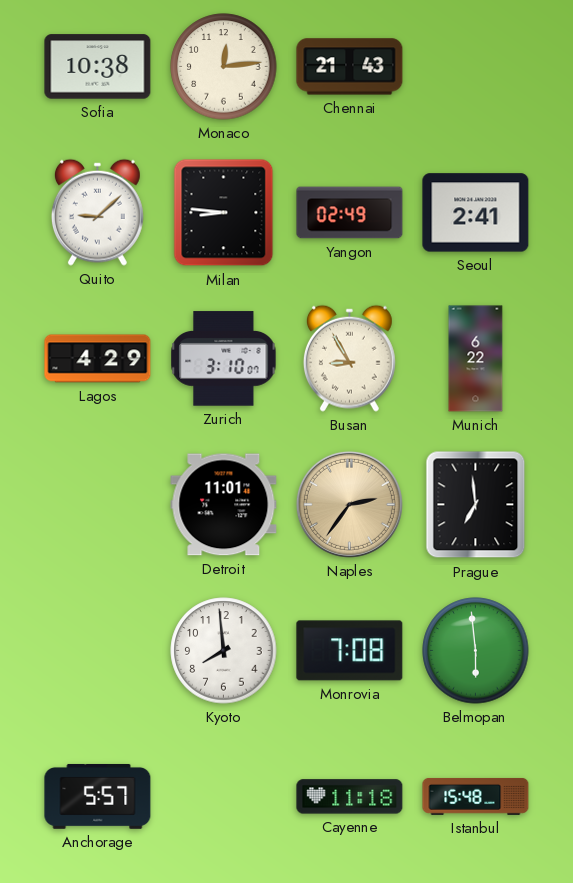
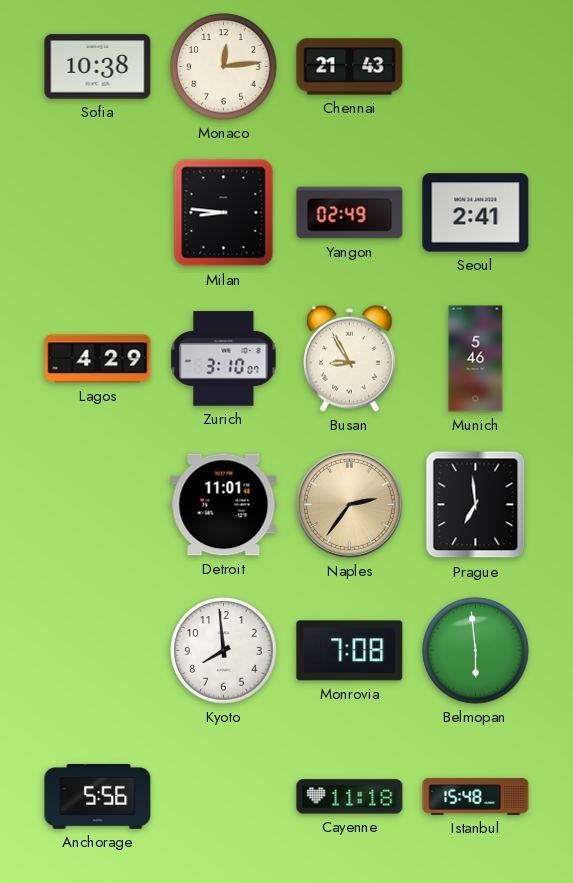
Quito: 9:08 -> none (97, 212)
Munich: 6:22 -> 5:46 (476, 359)
Anchorage: 5:57 -> 5:56 (98, 796)
